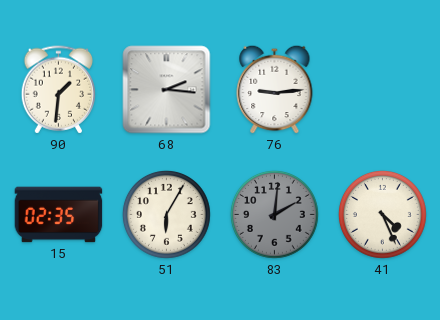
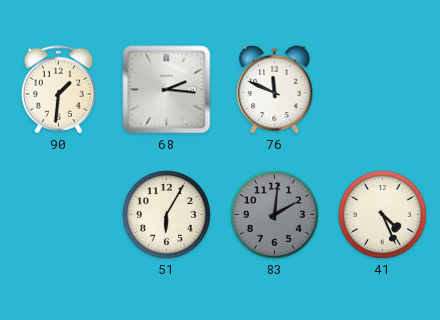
76: 9:14 -> 11:49 (275, 89)
15: 02:35 -> none (59, 215)
